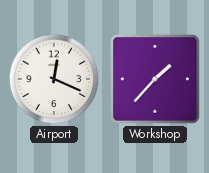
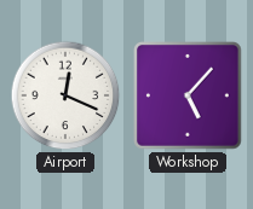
Workshop: 1:37 -> 5:07 (189, 97)
